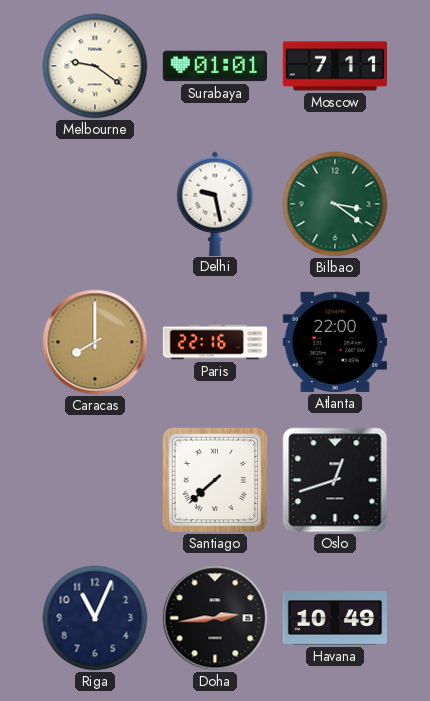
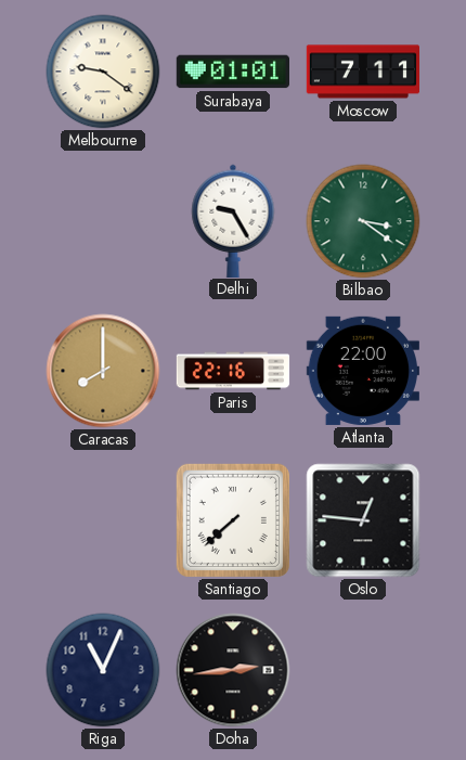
Delhi: 9:28 -> 9:25 (233, 220)
Oslo: 12:42 -> 12:46 (363, 520)
Havana: 10:49 -> none (334, 619)
